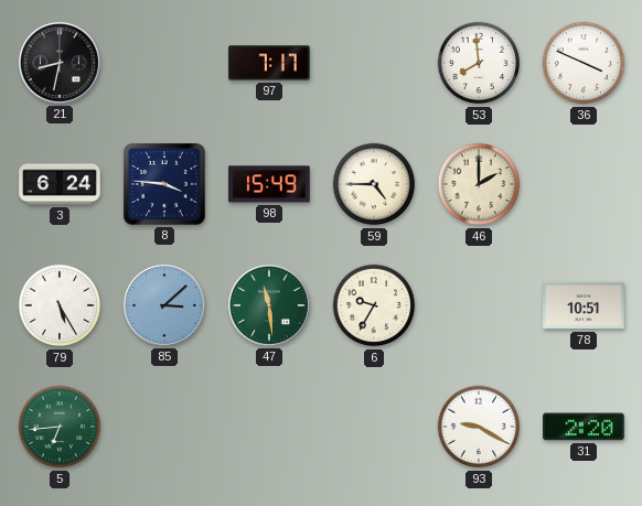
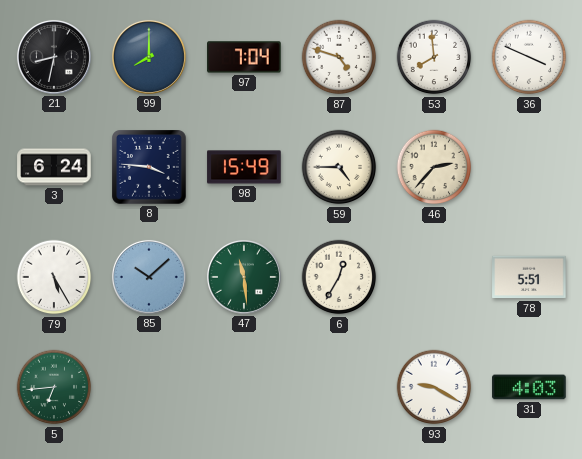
99: none -> 8:00 (149, 57)
97: 7:17 -> 7:04 (244, 57)
87: none -> 4:48 (339, 57)
46: 2:00 -> 2:37 (434, 167)
85: 3:08 -> 10:08 (149, 277)
6: 9:35 -> 12:35 (339, 277)
78: 10:51 -> 5:51 (529, 277)
31: 2:20 -> 4:03 (529, 387)
